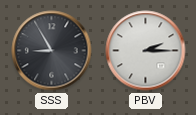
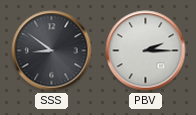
SSS: 8:55 -> 8:51 (52, 51)
